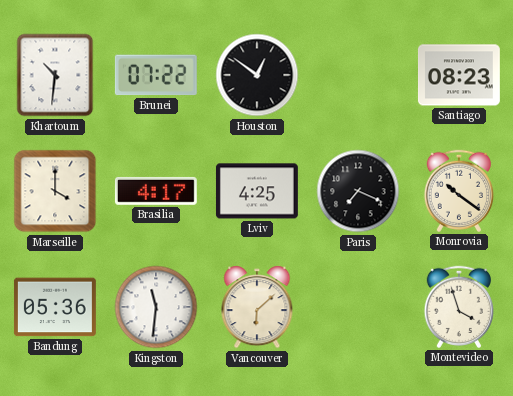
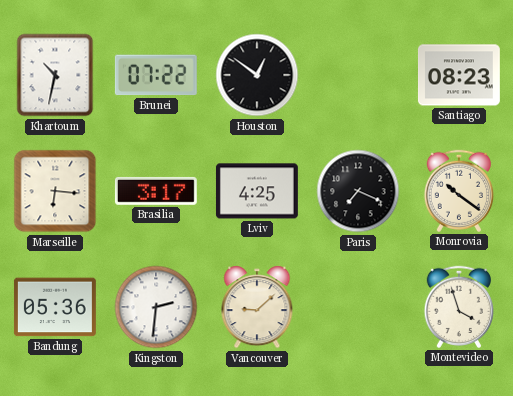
Khartoum: 10:31 -> 10:32 (55, 75)
Marseille: 4:00 -> 6:16 (55, 191)
Brasilia: 4:17 -> 3:17 (156, 191)
Kingston: 11:31 -> 2:31 (156, 307)
Vancouver: 6:08 -> 9:08 (257, 307)
